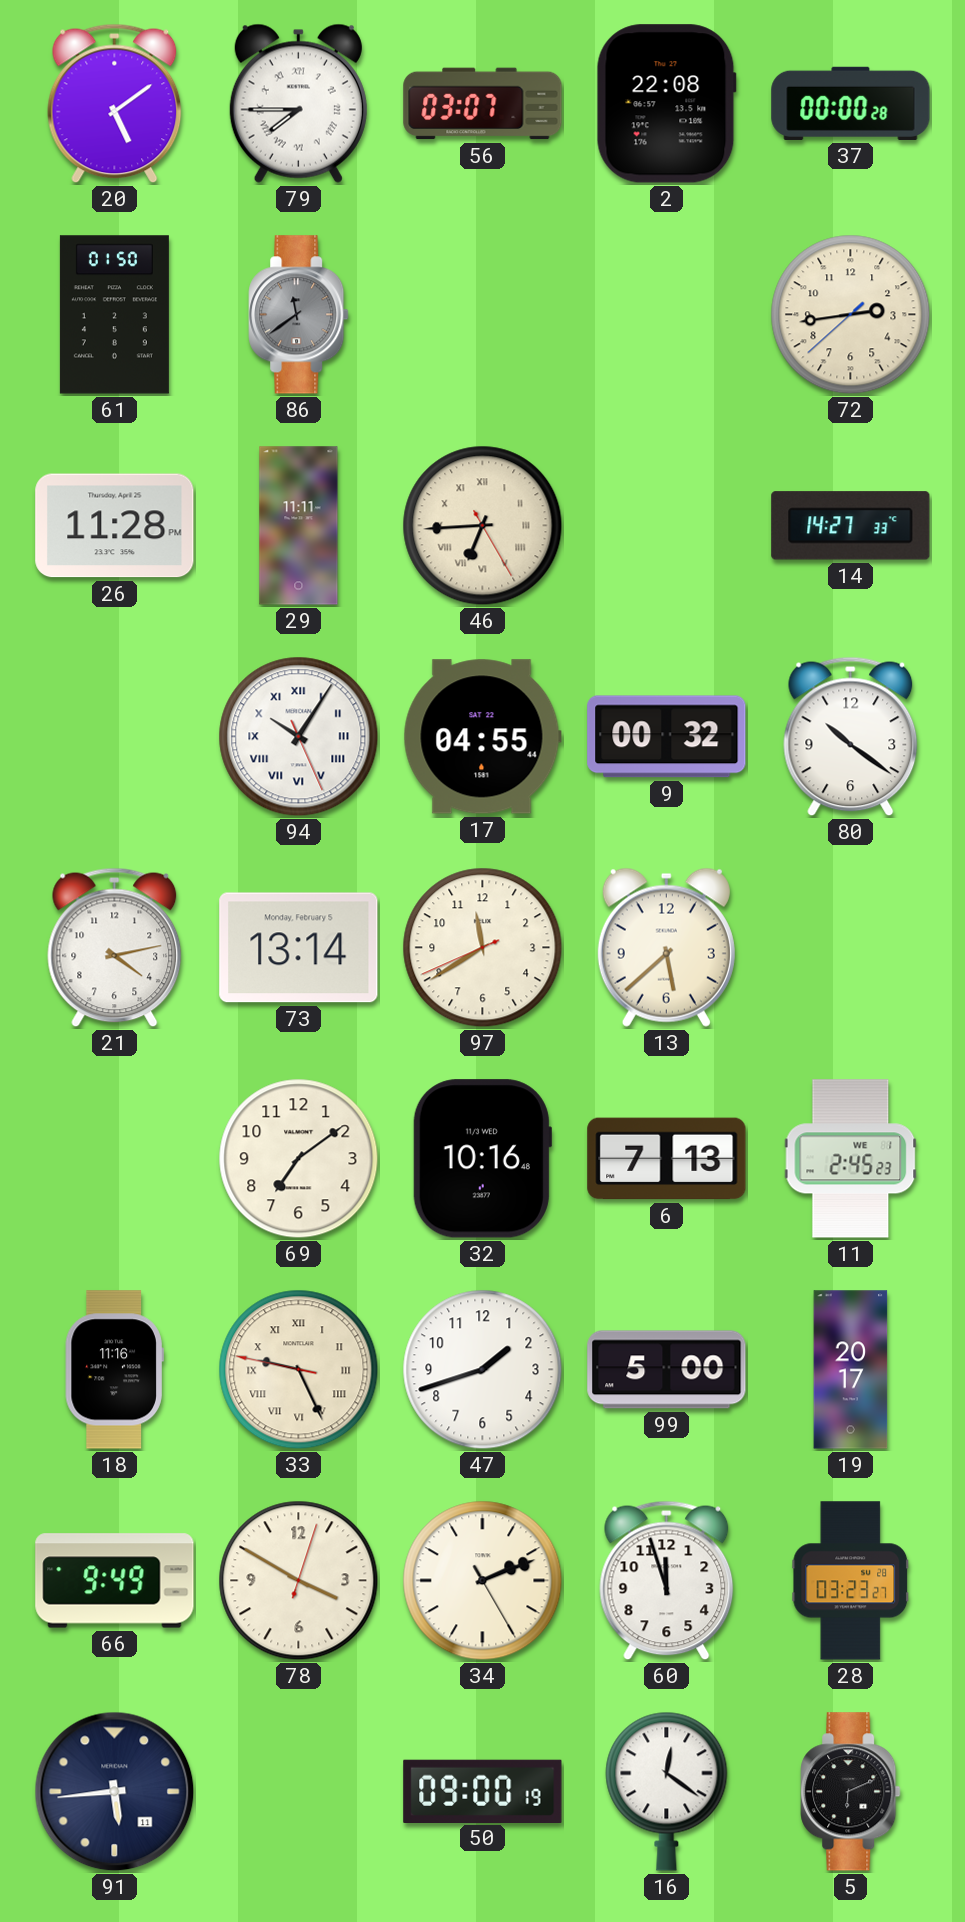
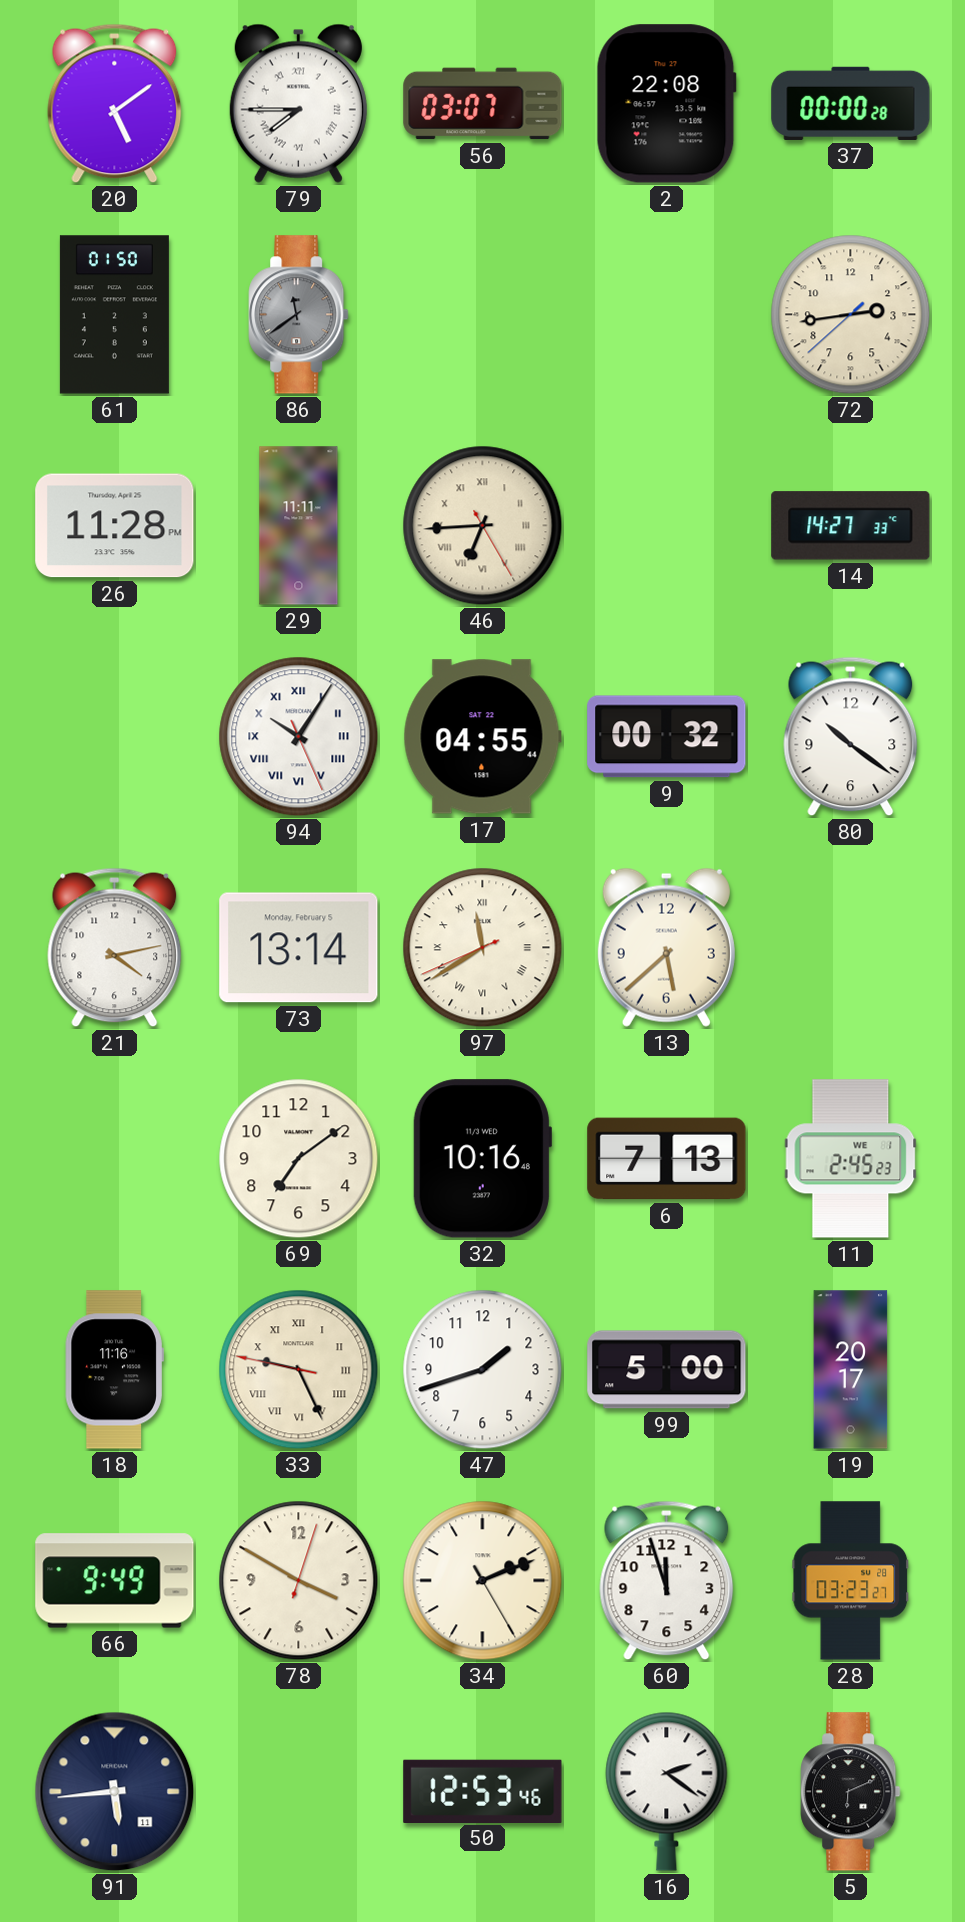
97 numerals: Arabic -> Roman (483, 948)
50: 09:00 -> 12:53 (483, 1791)
16: 12:21 -> 2:21 (667, 1791)
